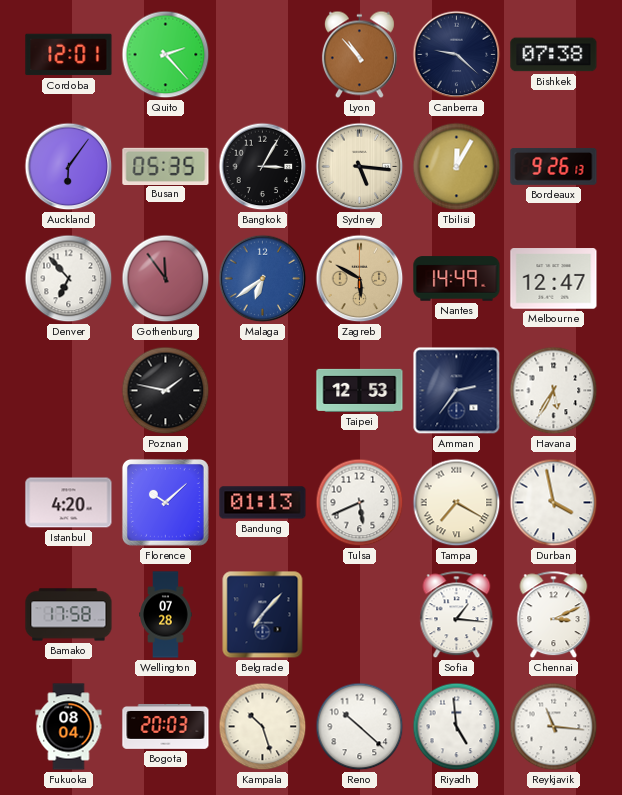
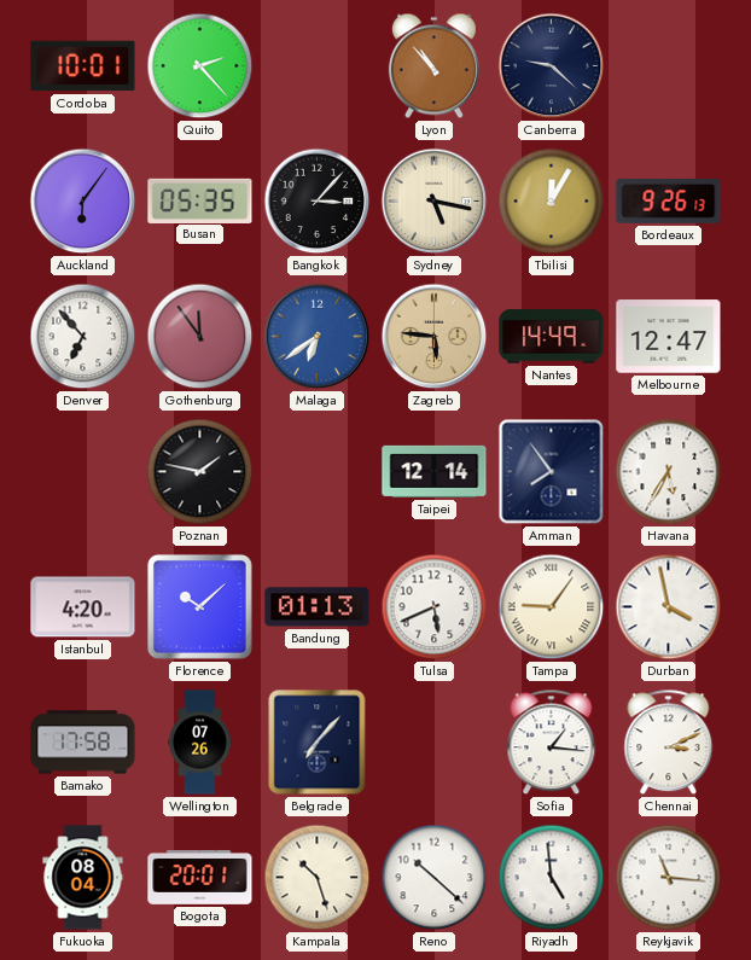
Cordoba: 12:01 -> 10:01 (83, 66)
Bishkek: 07:38 -> none (554, 55)
Bangkok: 3:05 -> 3:07 (318, 202)
Sydney: 5:16 -> 5:17 (435, 202)
Zagreb: 5:50 -> 5:46 (435, 337)
Taipei: 12:53 -> 12:14 (435, 471)
Amman: 2:36 -> 7:54 (552, 472)
Tampa: 7:20 -> 9:06 (552, 607)
Wellington: 07:28 -> 07:26 (200, 743)
Bogota: 20:03 -> 20:01 (200, 877)
